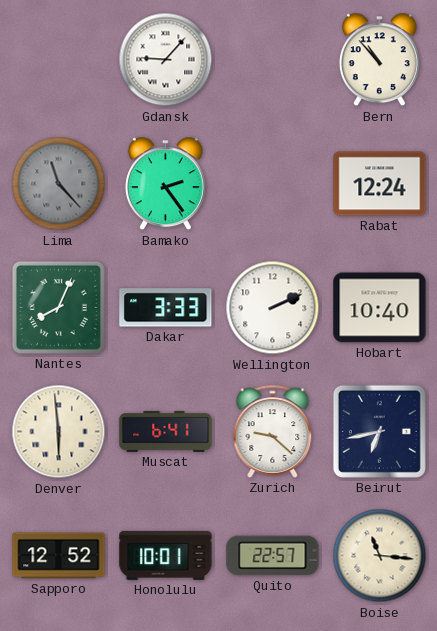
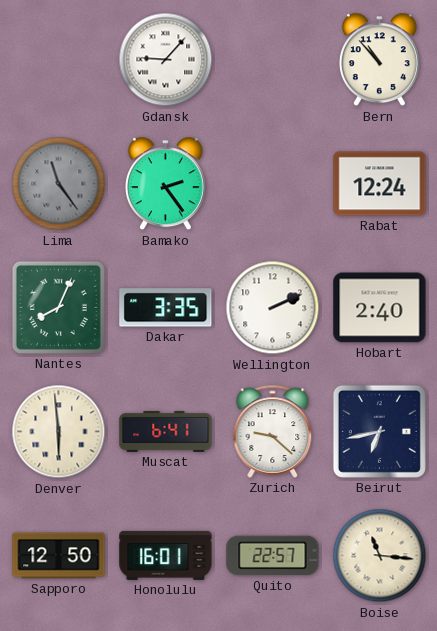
Lima: 11:23 -> 11:24 (59, 184)
Dakar: 3:33 -> 3:35 (166, 308)
Hobart: 10:40 -> 2:40 (380, 308)
Sapporo: 12:52 -> 12:50 (59, 556)
Honolulu: 10:01 -> 16:01 (166, 555)
